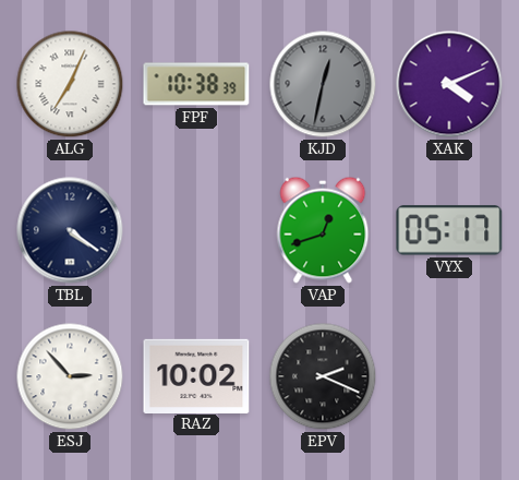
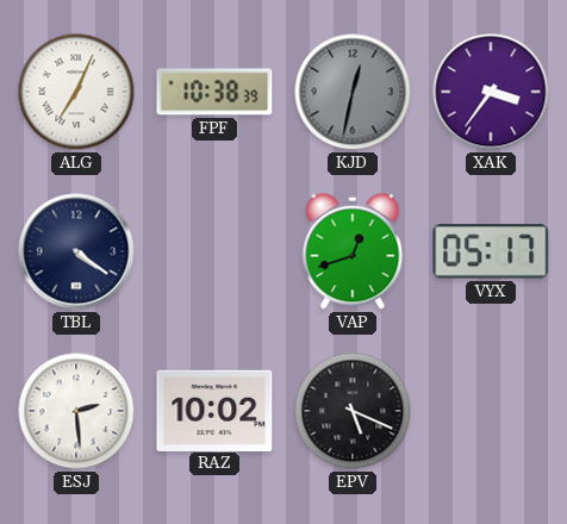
XAK: 4:11 -> 3:36 (491, 92)
ESJ: 2:53 -> 2:29 (76, 411)
EPV: 2:19 -> 5:19 (353, 411)
